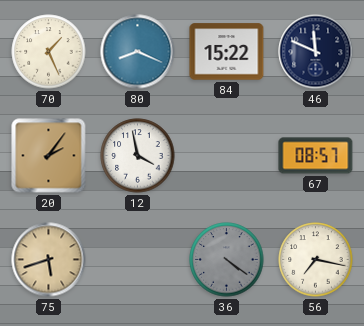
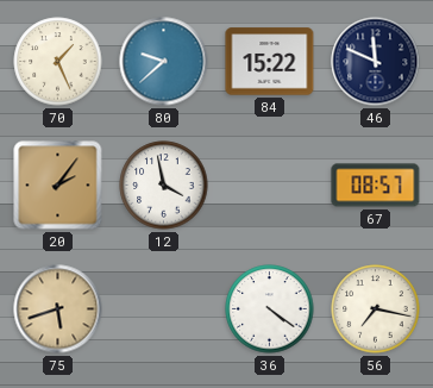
80: 8:19 -> 9:38 (164, 62)
36 dial: grey -> white (270, 309)
